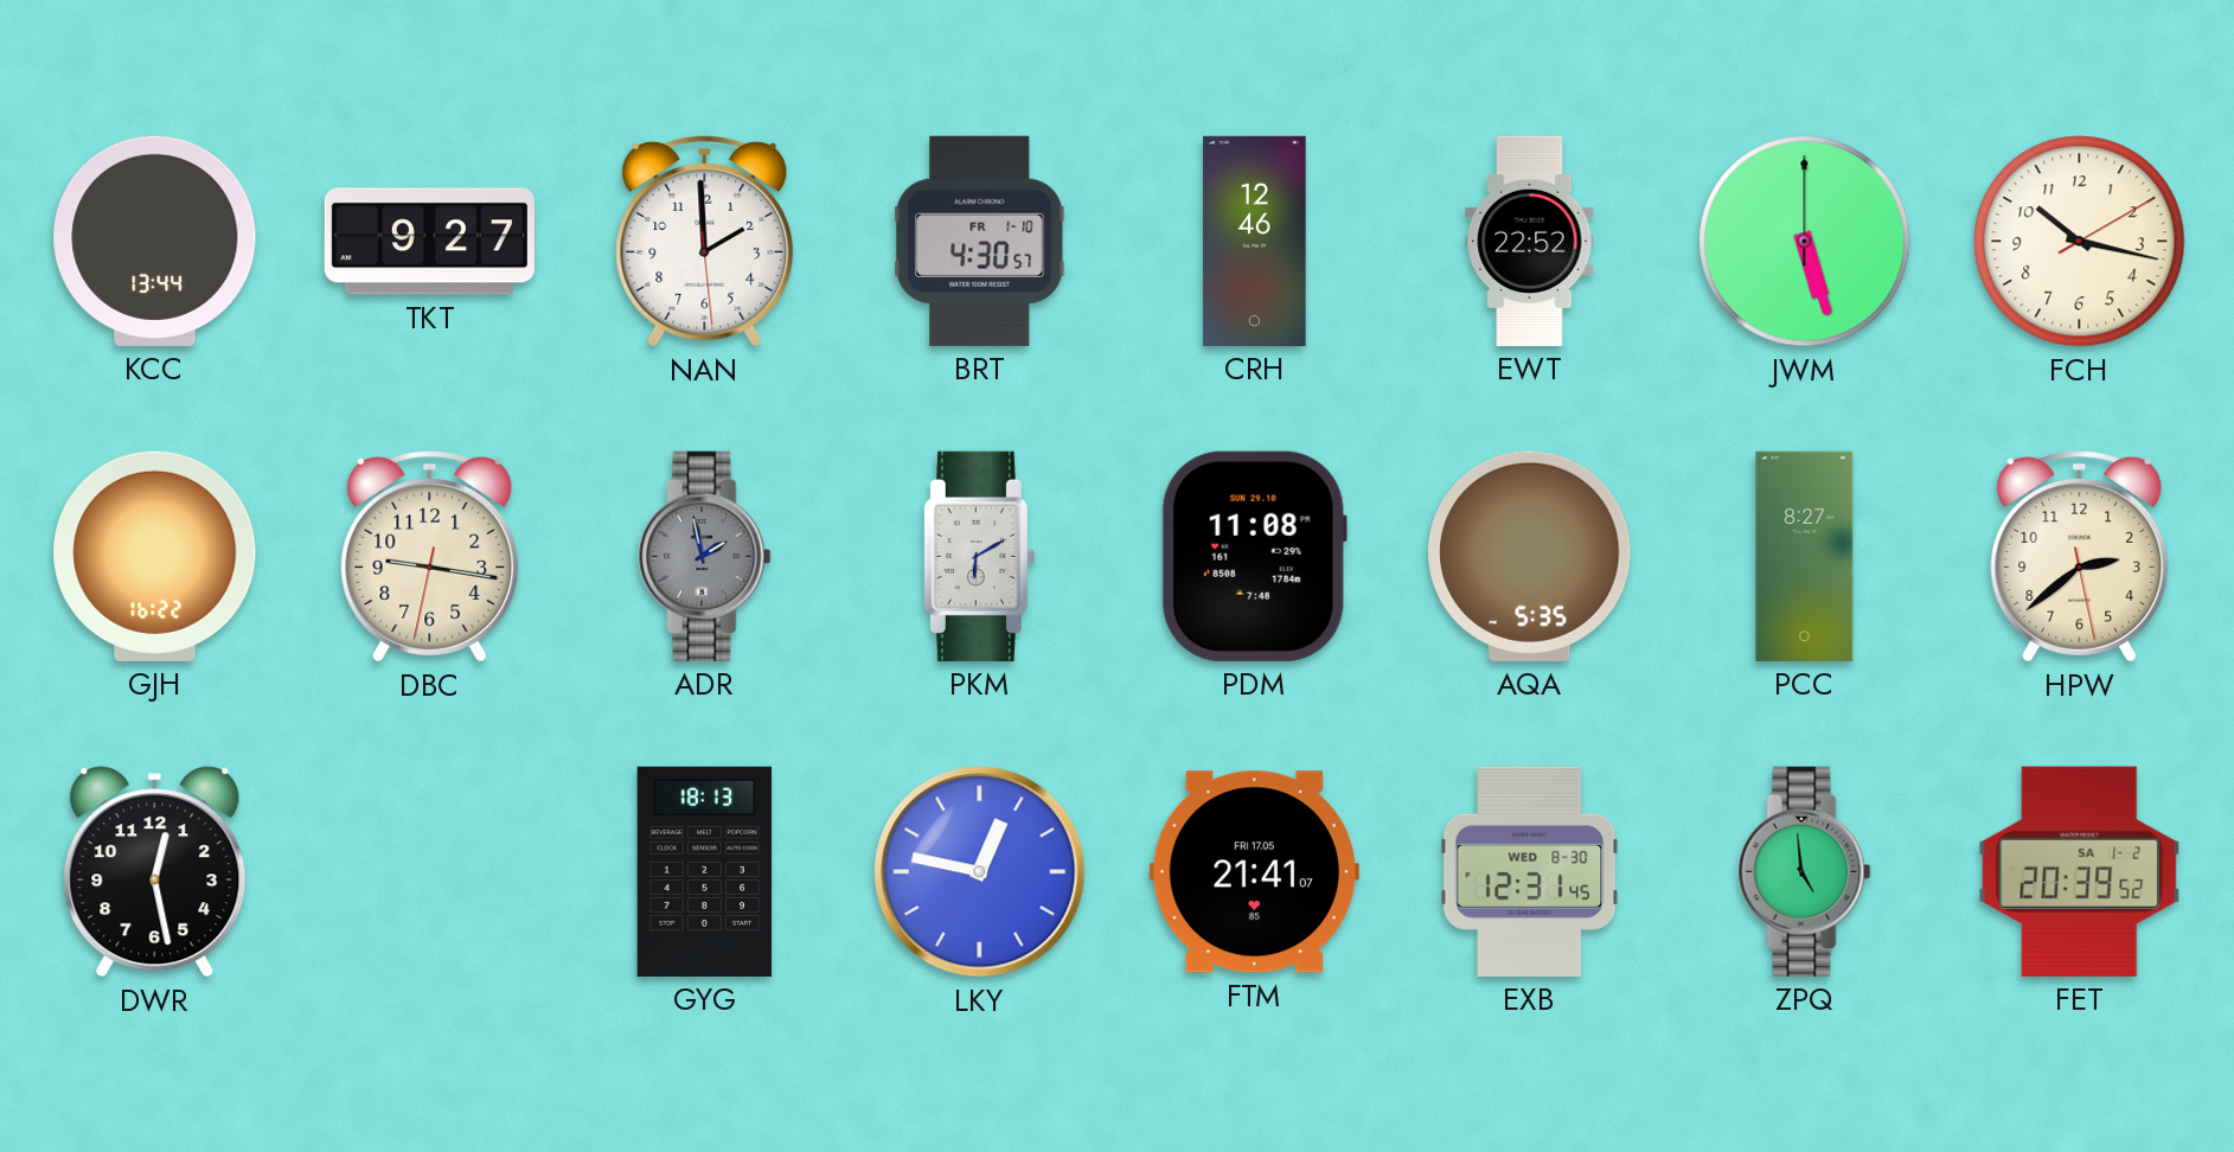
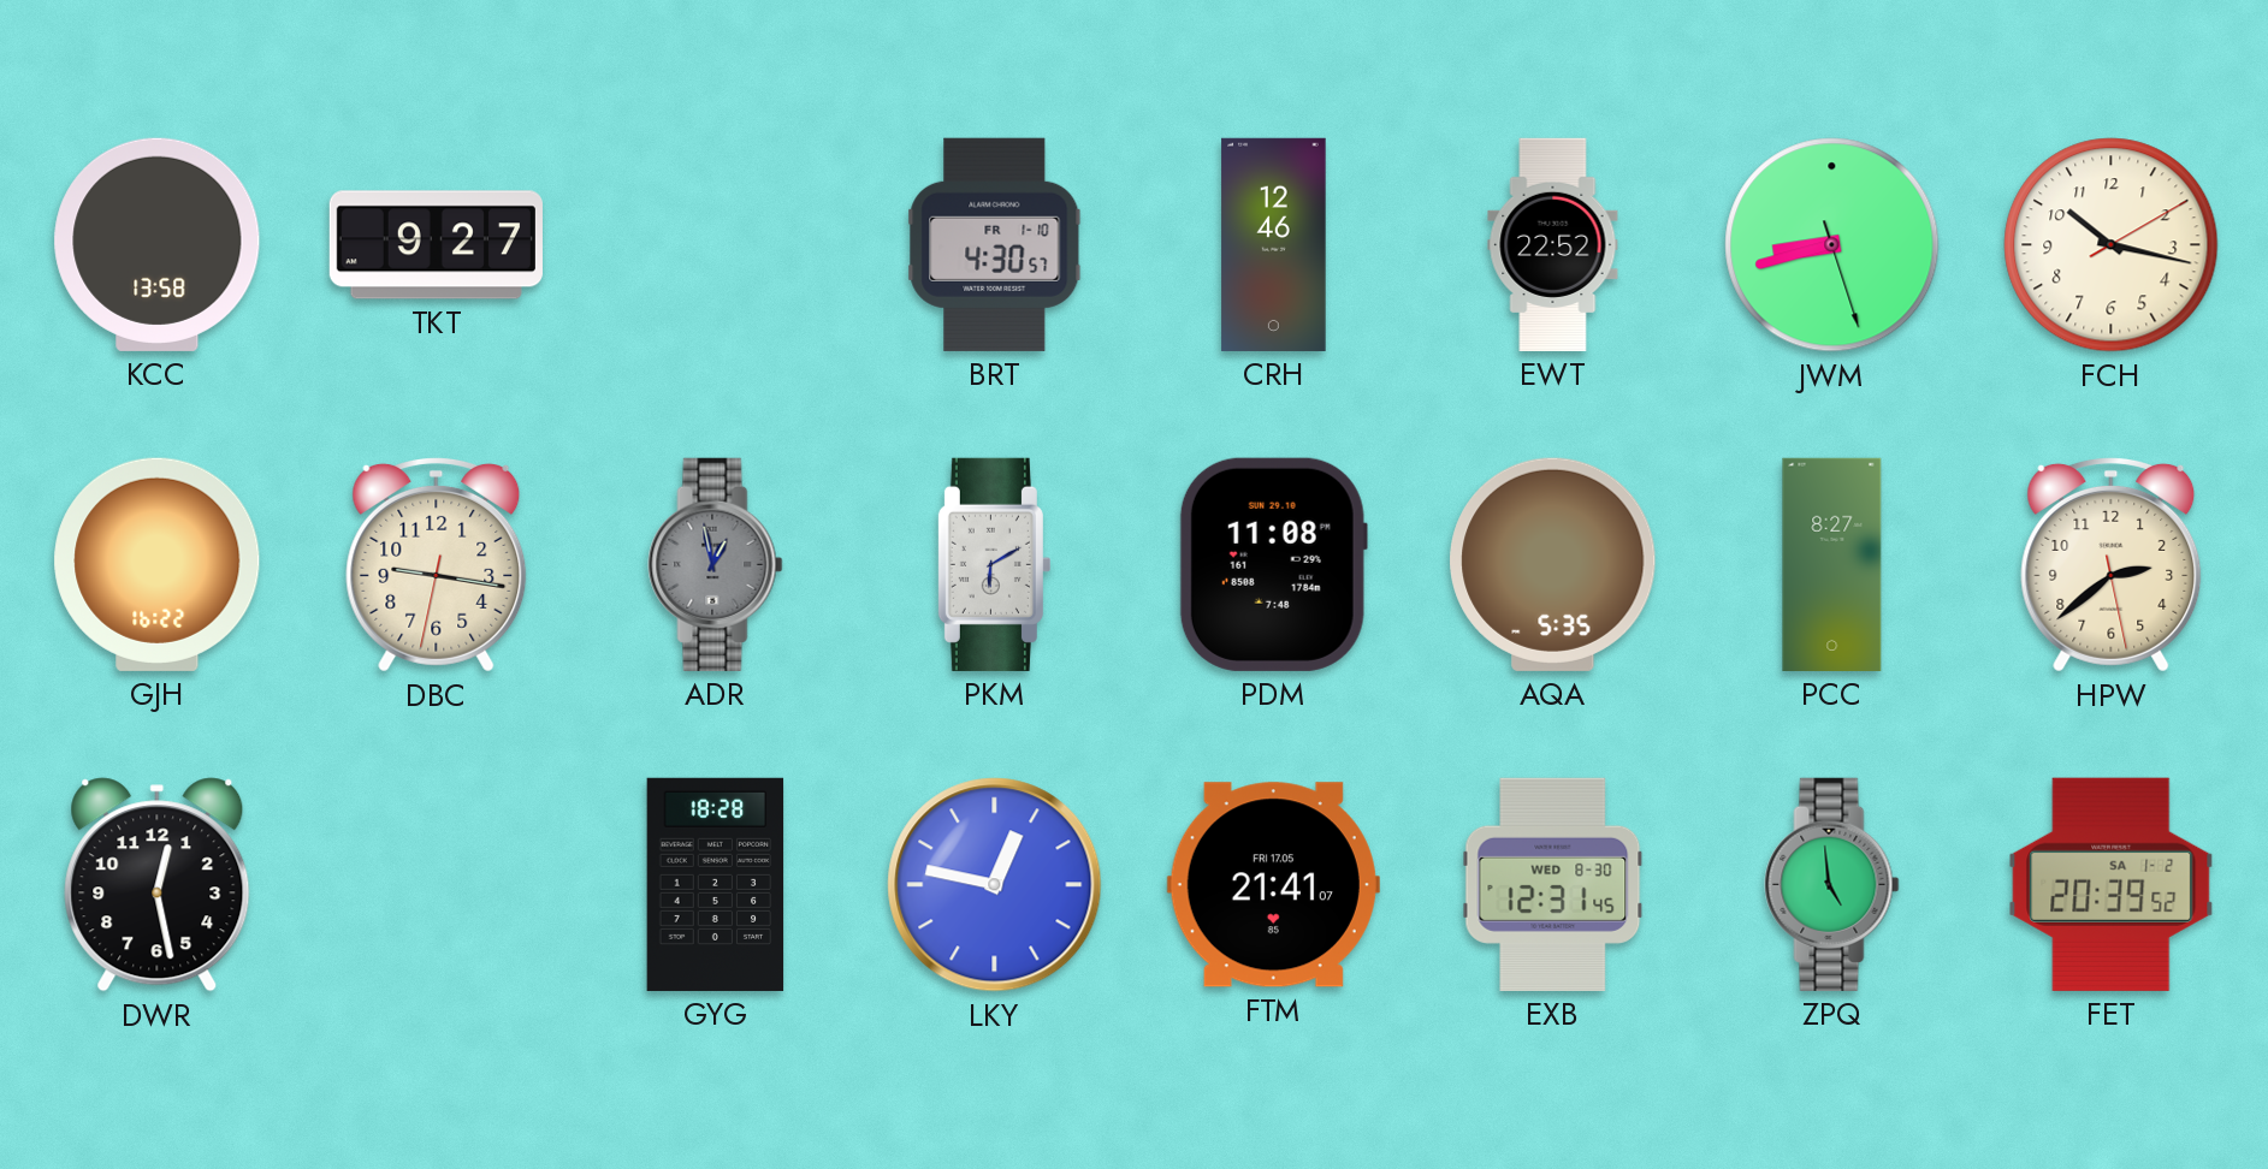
KCC: 13:44 -> 13:58 (158, 244)
NAN: 1:59 -> none (705, 241)
JWM: 5:27 -> 8:42 (1832, 245)
ADR: 1:58 -> 12:58 (716, 564)
GYG: 18:13 -> 18:28 (716, 884)
